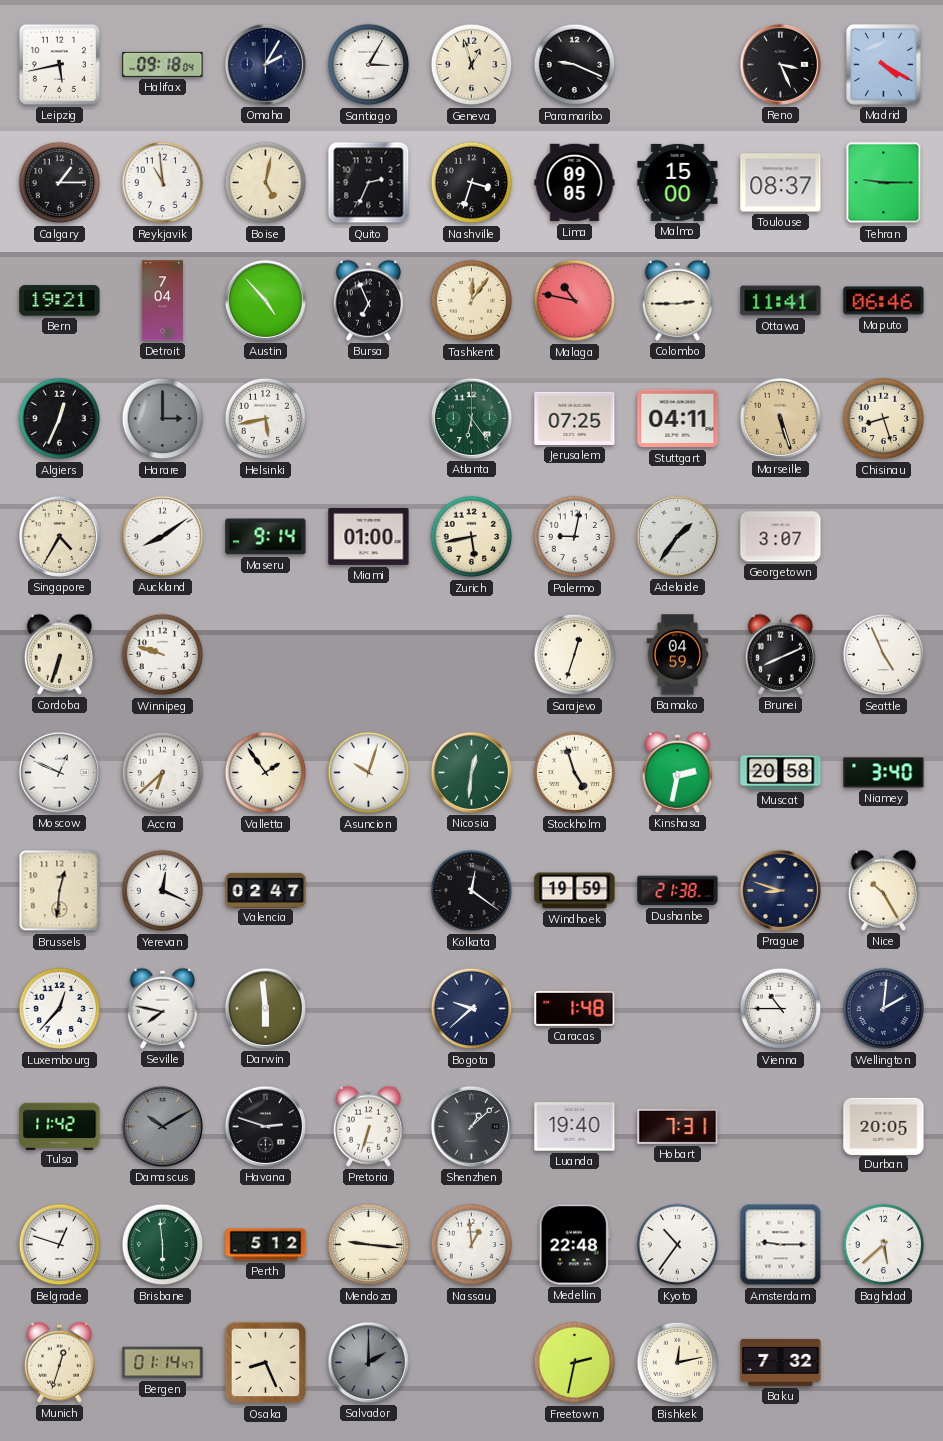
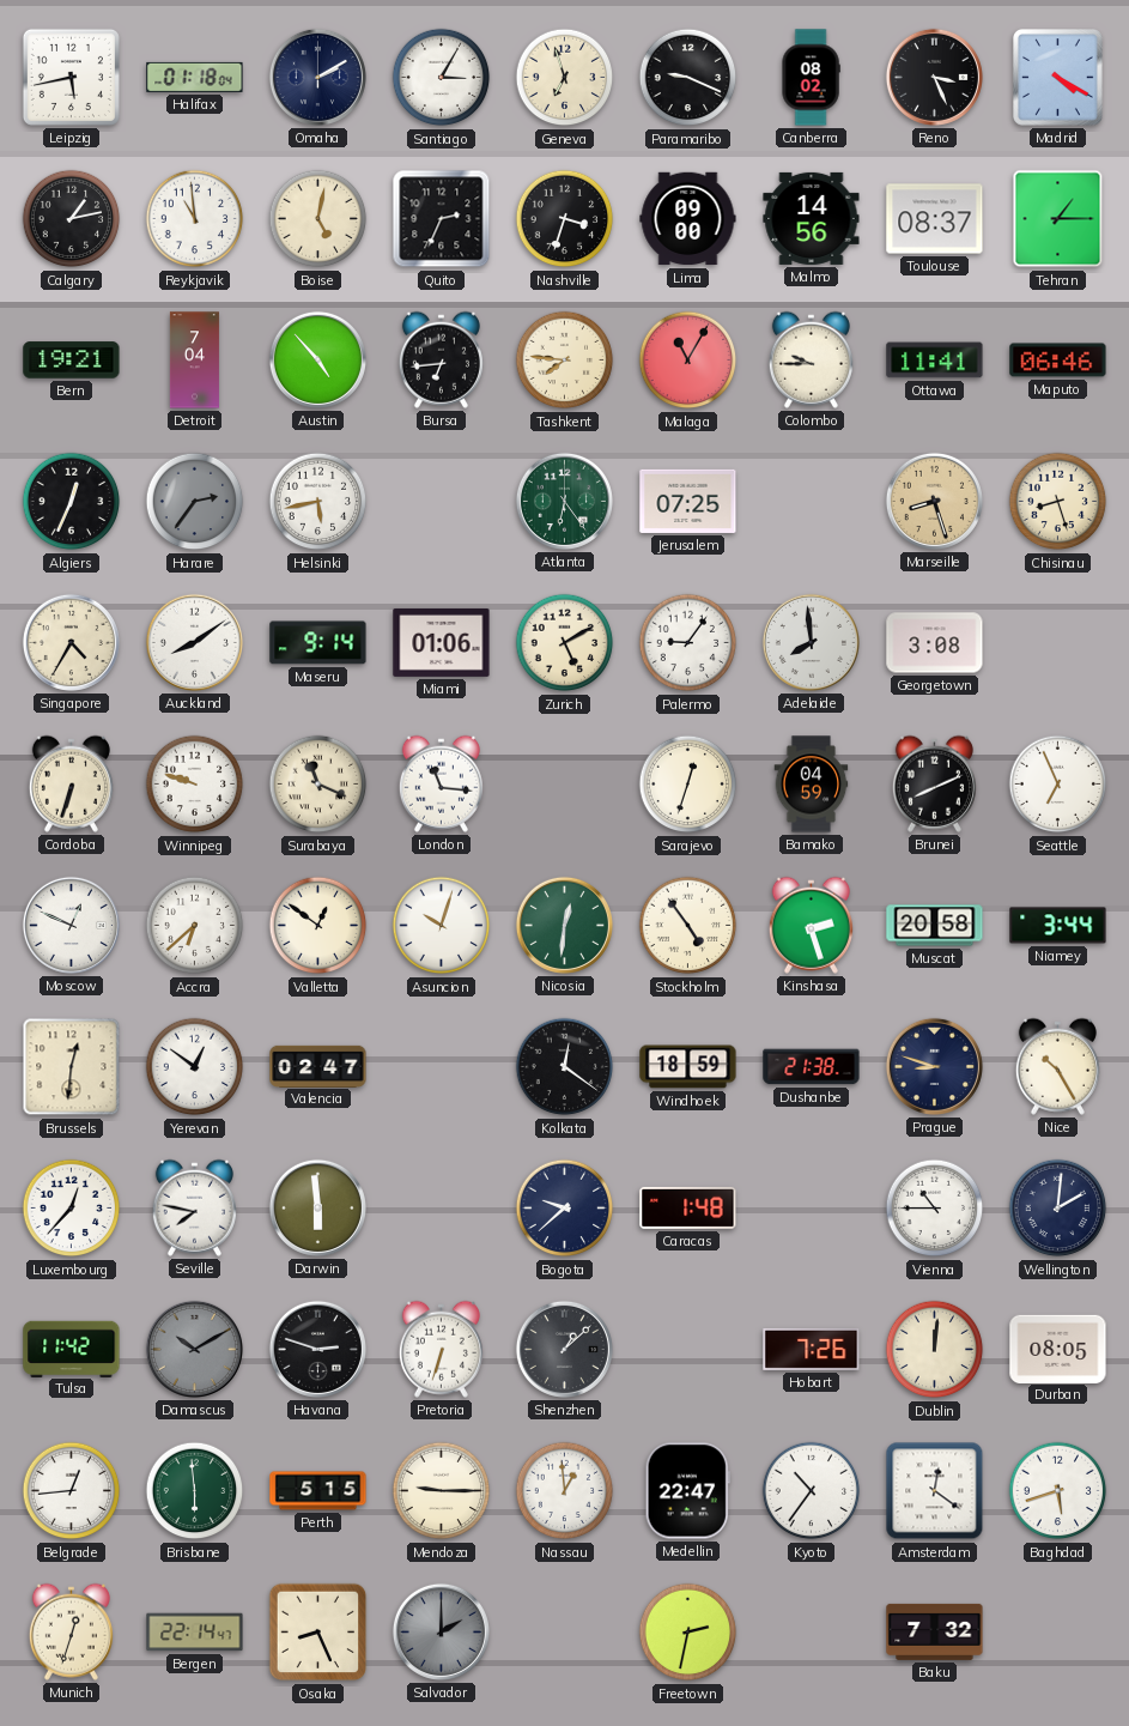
Halifax: 09:18 -> 01:18 (195, 77)
Omaha: 2:05 -> 2:10 (317, 77)
Geneva: 12:57 -> 6:57 (565, 78)
Canberra: none -> 08:02 (811, 78)
Calgary: 1:15 -> 1:13 (72, 219)
Lima: 09:05 -> 09:00 (688, 219)
Malmo: 15:00 -> 14:56 (812, 218)
Tehran: 9:15 -> 1:15 (1058, 219)
Bursa: 6:56 -> 6:44 (441, 359)
Tashkent: 12:06 -> 7:46 (565, 361)
Malaga: 10:47 -> 11:05 (688, 361)
Colombo: 2:45 -> 9:45 (811, 359)
Harare: 3:00 -> 2:36 (195, 502)
Stuttgart: 04:11 -> none (678, 419)
Marseille: 5:27 -> 8:27 (934, 501)
Miami: 01:00 -> 01:06 (442, 642)
Zurich: 5:43 -> 5:10 (565, 643)
Palermo: 9:02 -> 9:06 (688, 643)
Adelaide: 1:36 -> 7:59 (811, 642)
Georgetown: 3:07 -> 3:08 (935, 643)
Surabaya: none -> 11:19 (318, 785)
London: none -> 11:16 (441, 783)
Seattle: 4:56 -> 6:56 (1058, 785)
Valletta: 1:54 -> 12:51 (318, 926)
Stockholm: 4:57 -> 4:54 (688, 926)
Kinshasa: 2:32 -> 2:27 (811, 925)
Niamey: 3:40 -> 3:44 (1058, 926)
Yerevan: 12:19 -> 12:51 (195, 1067)
Windhoek: 19:59 -> 18:59 (688, 1067)
Luanda: 19:40 -> none (575, 1127)
Hobart: 7:31 -> 7:26 (812, 1349)
Dublin: none -> 12:01 (935, 1350)
Durban: 20:05 -> 08:05 (1058, 1349)
Belgrade: 12:48 -> 12:44 (72, 1491)
Perth: 5:12 -> 5:15 (318, 1491)
Mendoza: 9:16 -> 9:15 (442, 1491)
Medellin: 22:48 -> 22:47 (687, 1491)
Amsterdam: 9:15 -> 12:21 (935, 1491)
Baghdad: 5:38 -> 5:42 (1058, 1491)
Bergen: 01:14 -> 22:14 (195, 1633)
Bishkek: 12:13 -> none (678, 1363)
